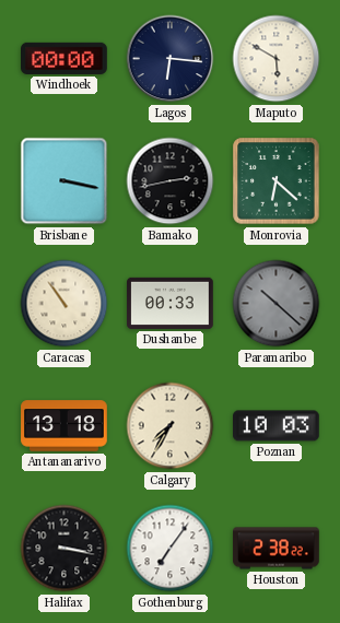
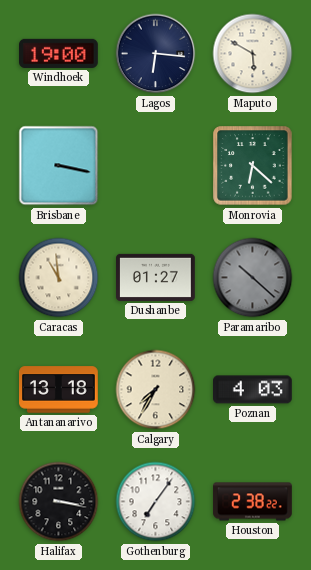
Windhoek: 00:00 -> 19:00 (59, 53)
Bamako: 2:43 -> none (171, 181)
Caracas: 10:54 -> 10:59 (59, 278)
Dushanbe: 00:33 -> 01:27 (156, 277)
Poznan: 10:03 -> 4:03 (253, 390)
